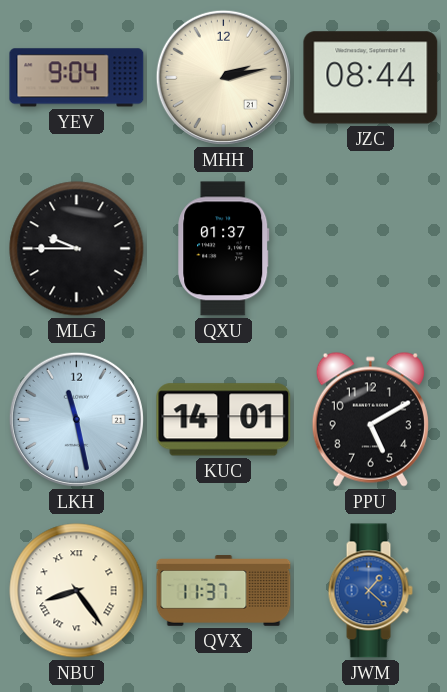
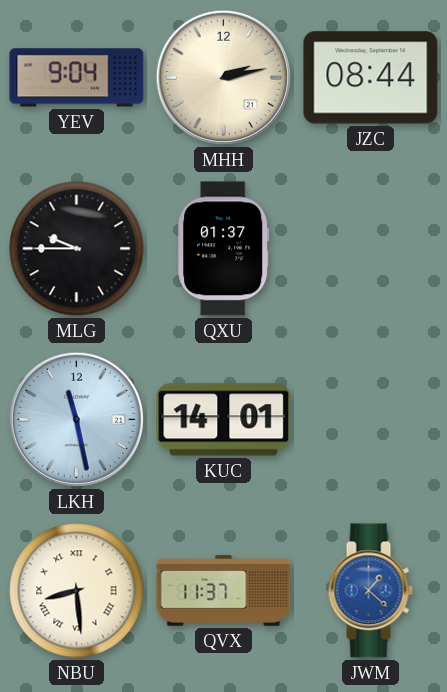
PPU: 5:10 -> none (370, 419)
NBU: 8:24 -> 8:29 (77, 591)
